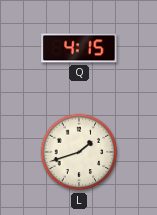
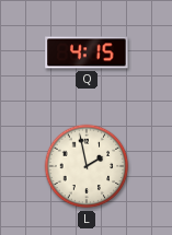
L: 1:42 -> 1:58 (87, 166)
